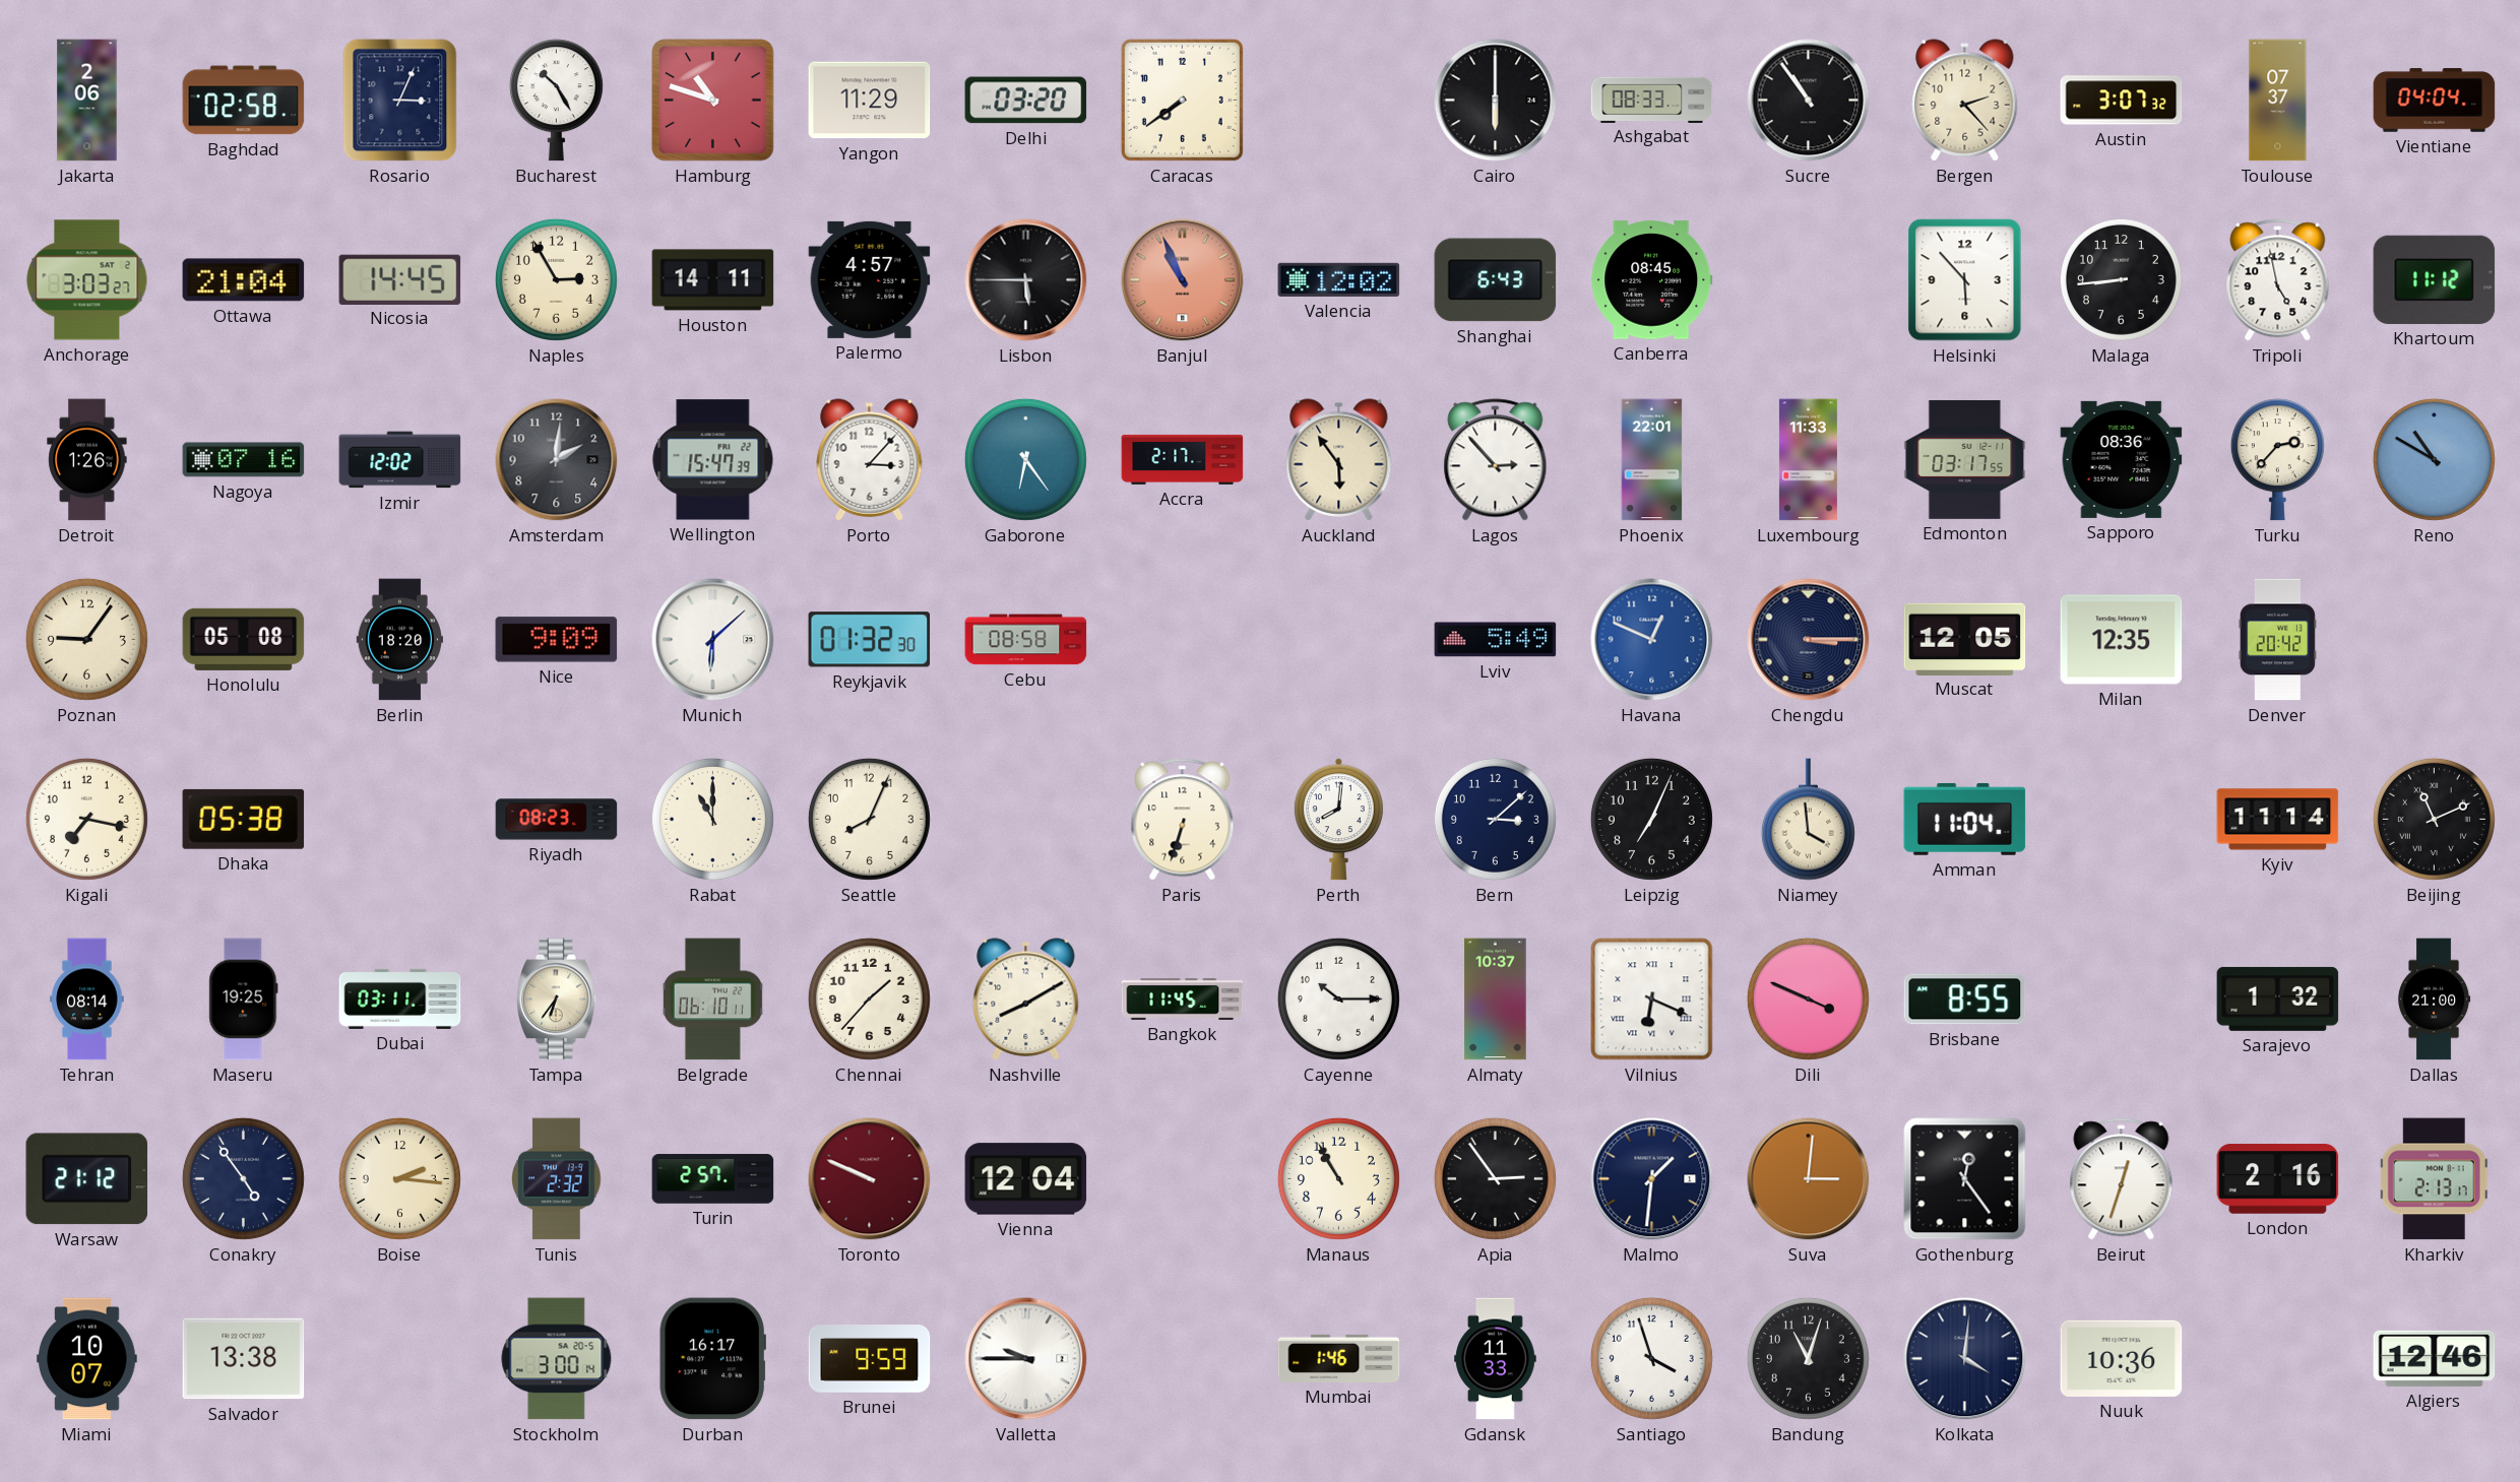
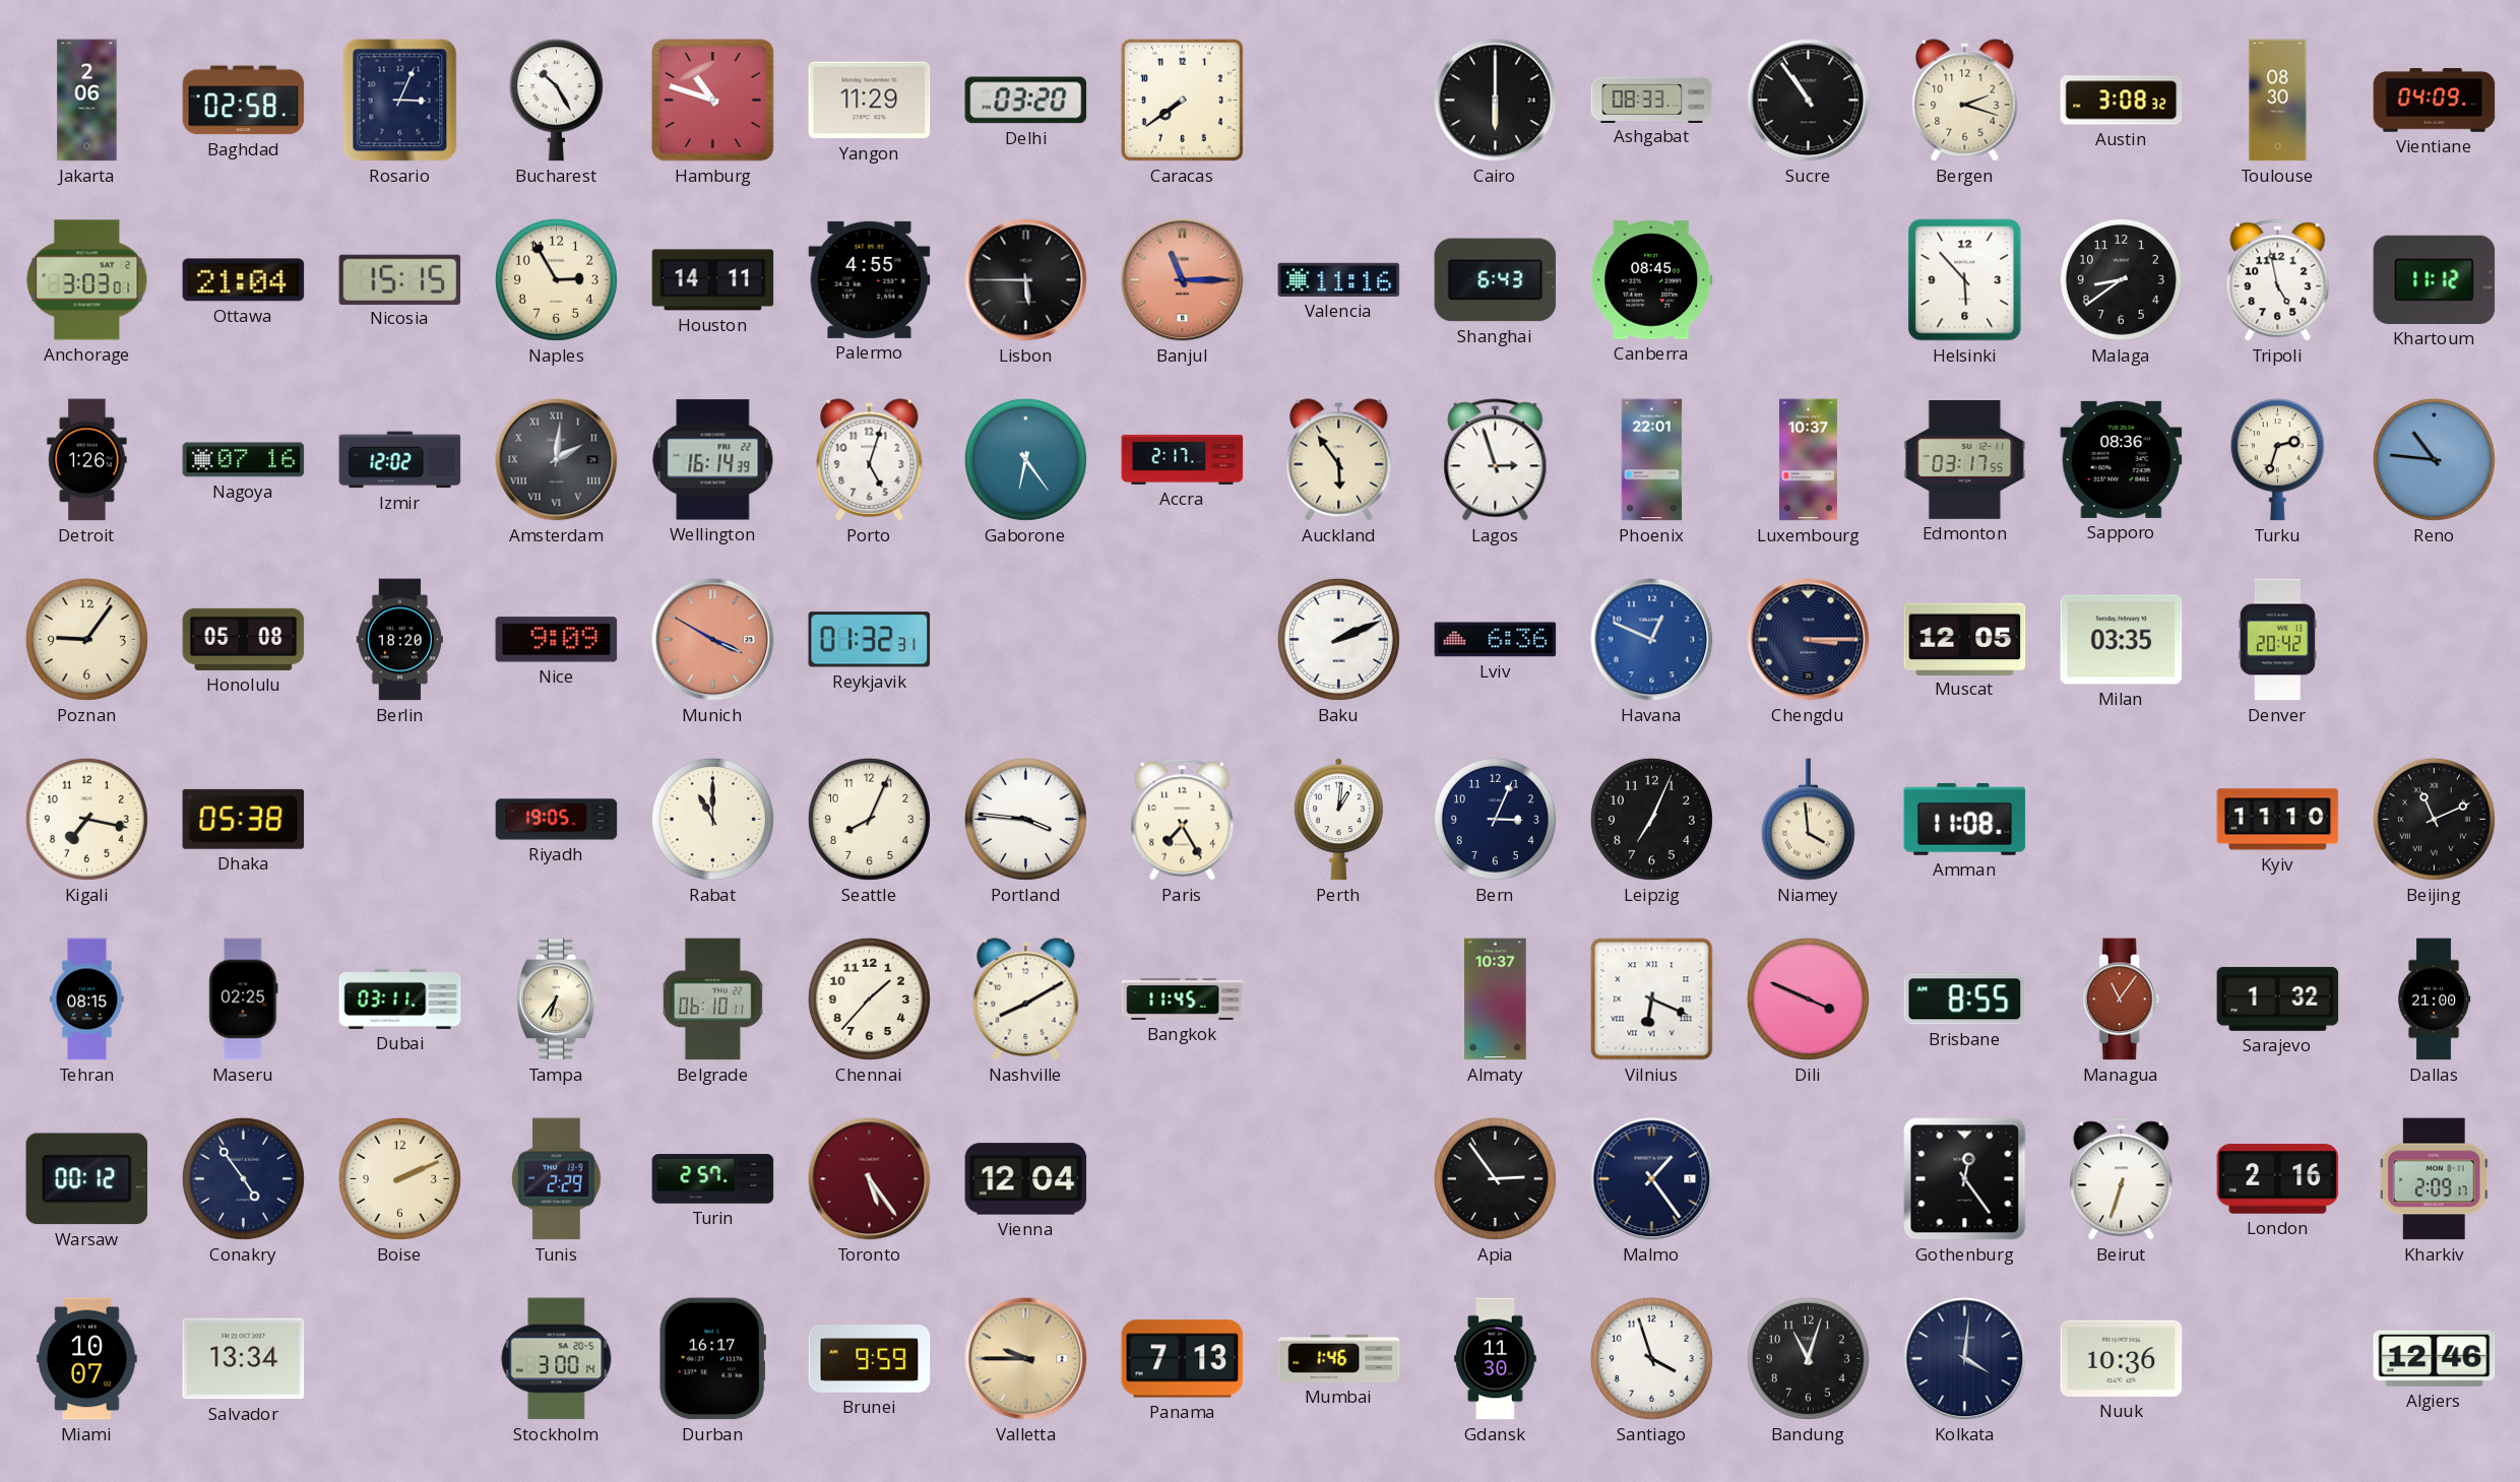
Bergen: 2:23 -> 2:18 (1965, 101)
Austin: 3:07 -> 3:08 (2122, 101)
Toulouse: 07:37 -> 08:30 (2278, 101)
Vientiane: 04:04 -> 04:09 (2435, 101)
Anchorage: 3:03:27 -> 3:03:01 (87, 280)
Nicosia: 14:45 -> 15:15 (400, 279)
Palermo: 4:57 -> 4:55 (870, 279)
Banjul: 10:56 -> 11:15 (1183, 280)
Valencia: 12:02 -> 11:16 (1339, 279)
Malaga: 8:44 -> 8:39 (2121, 279)
Amsterdam numerals: Arabic -> Roman (557, 460)
Wellington: 15:47 -> 16:14 (713, 460)
Porto: 3:07 -> 5:03 (870, 460)
Lagos: 2:53 -> 2:57 (1496, 460)
Luxembourg: 11:33 -> 10:37 (1808, 460)
Turku: 2:37 -> 2:33 (2277, 460)
Reno: 10:50 -> 10:46 (2434, 459)
Munich: 6:08 -> 3:50 (713, 640)
Munich dial: white -> salmon (713, 640)
Reykjavik: 01:32:30 -> 01:32:31 (870, 640)
Cebu: 08:58 -> none (1026, 640)
Baku: none -> 2:11 (1338, 639)
Lviv: 5:49 -> 6:36 (1496, 640)
Milan: 12:35 -> 03:35 (2122, 640)
Riyadh: 08:23 -> 19:05 (557, 820)
Portland: none -> 3:46 (1025, 819)
Paris: 6:33 -> 7:25 (1183, 820)
Perth: 8:01 -> 1:01 (1338, 820)
Bern: 3:08 -> 3:04 (1495, 819)
Amman: 11:04 -> 11:08 (1965, 819)
Kyiv: 11:14 -> 11:10 (2278, 820)
Tehran: 08:14 -> 08:15 (87, 1000)
Maseru: 19:25 -> 02:25 (244, 1000)
Cayenne: 10:15 -> none (1338, 998)
Managua: none -> 11:06 (2121, 1000)
Warsaw: 21:12 -> 00:12 (87, 1179)
Boise: 2:16 -> 2:11 (399, 1178)
Tunis: 2:32 -> 2:29 (557, 1179)
Toronto: 9:49 -> 5:24 (870, 1179)
Manaus: 10:55 -> none (1338, 1178)
Malmo: 1:31 -> 1:24 (1652, 1179)
Suva: 3:01 -> none (1809, 1179)
Beirut: 12:33 -> 6:33 (2122, 1179)
Kharkiv: 2:13 -> 2:09 (2434, 1179)
Salvador: 13:38 -> 13:34 (244, 1359)
Valletta dial: white -> champagne (1026, 1359)
Panama: none -> 7:13 (1183, 1359)
Gdansk: 11:33 -> 11:30 (1496, 1359)
